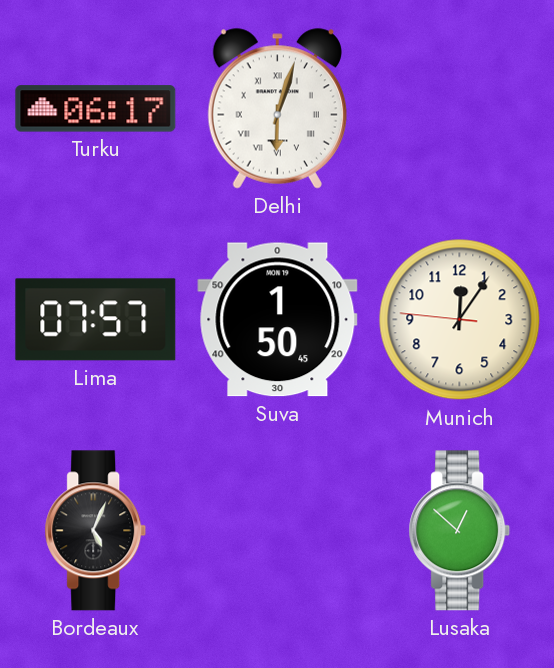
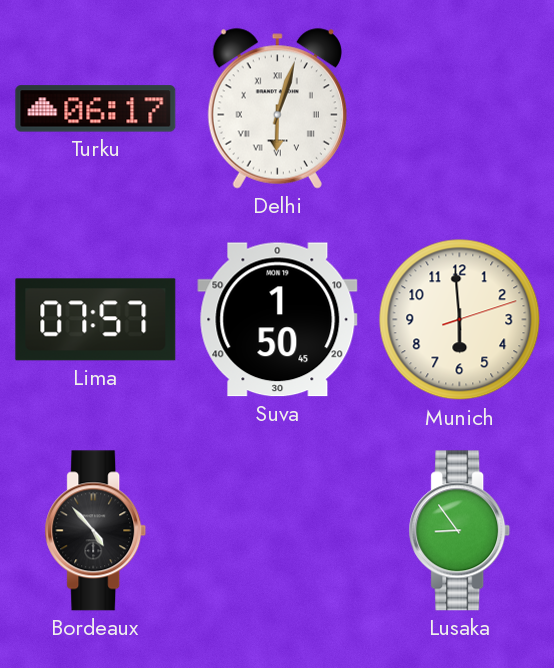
Munich: 12:05 -> 5:59 (460, 320)
Bordeaux: 5:04 -> 4:53 (96, 531)
Lusaka: 12:52 -> 8:54 (460, 531)
